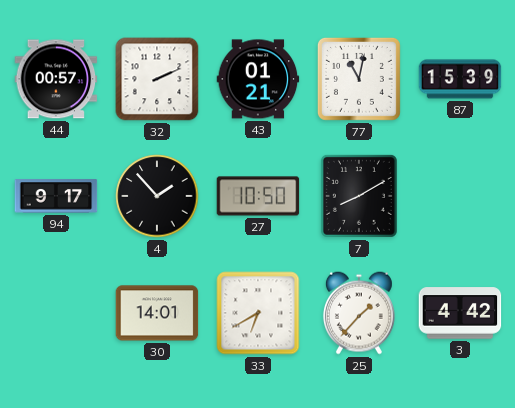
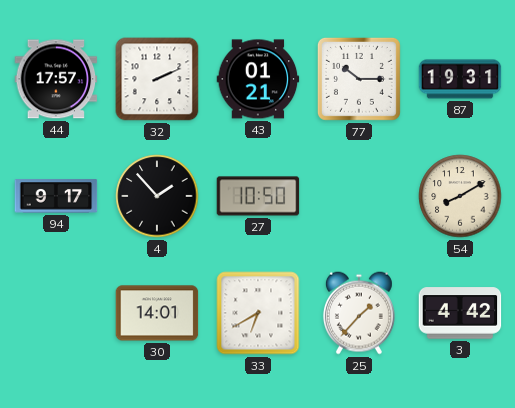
44: 00:57 -> 17:57 (56, 79)
77: 11:02 -> 10:15 (359, 79)
87: 15:39 -> 19:31 (460, 79)
7: 8:10 -> none (359, 196)
54: none -> 8:10 (460, 196)
